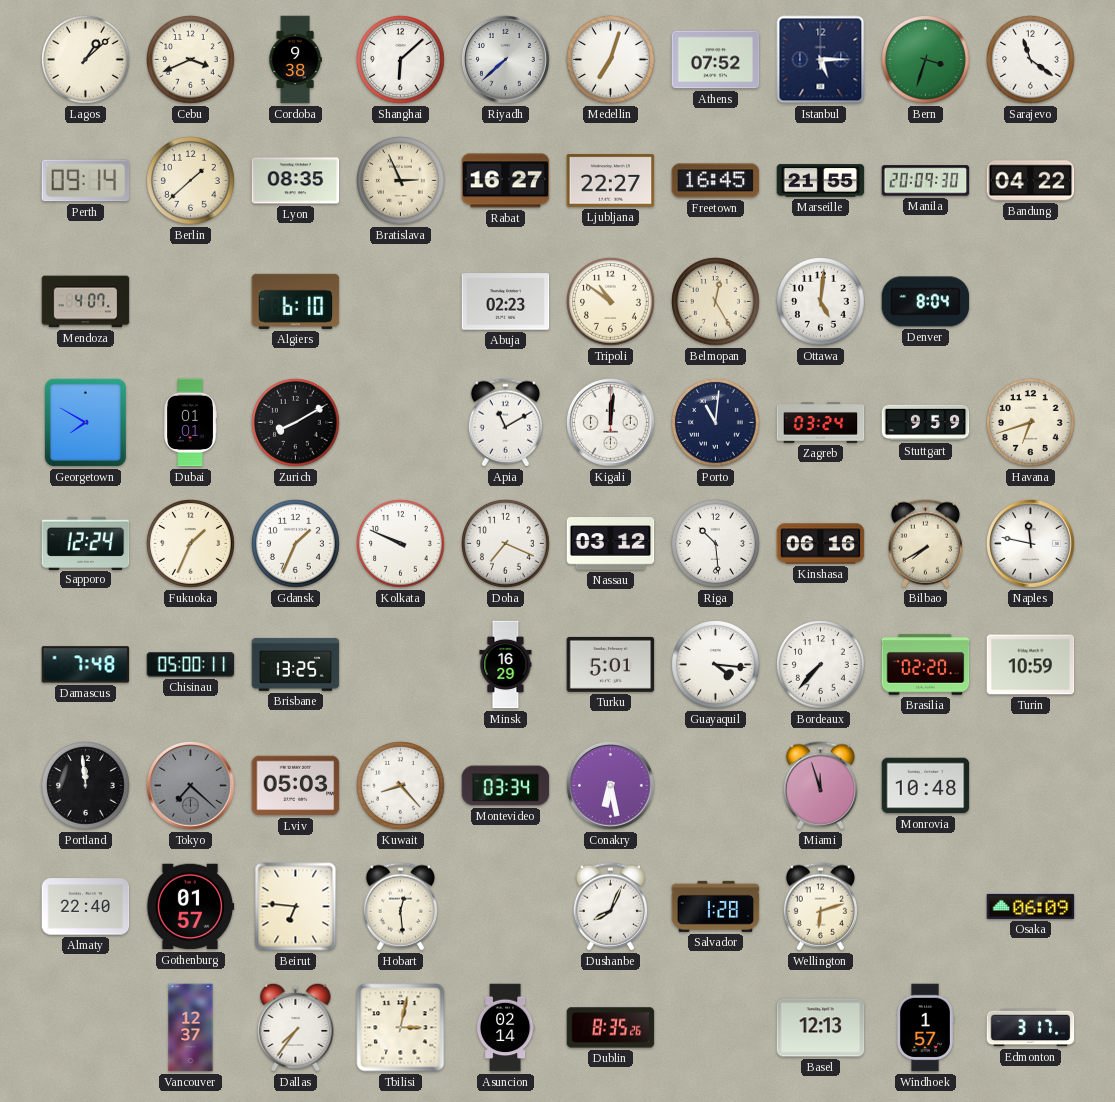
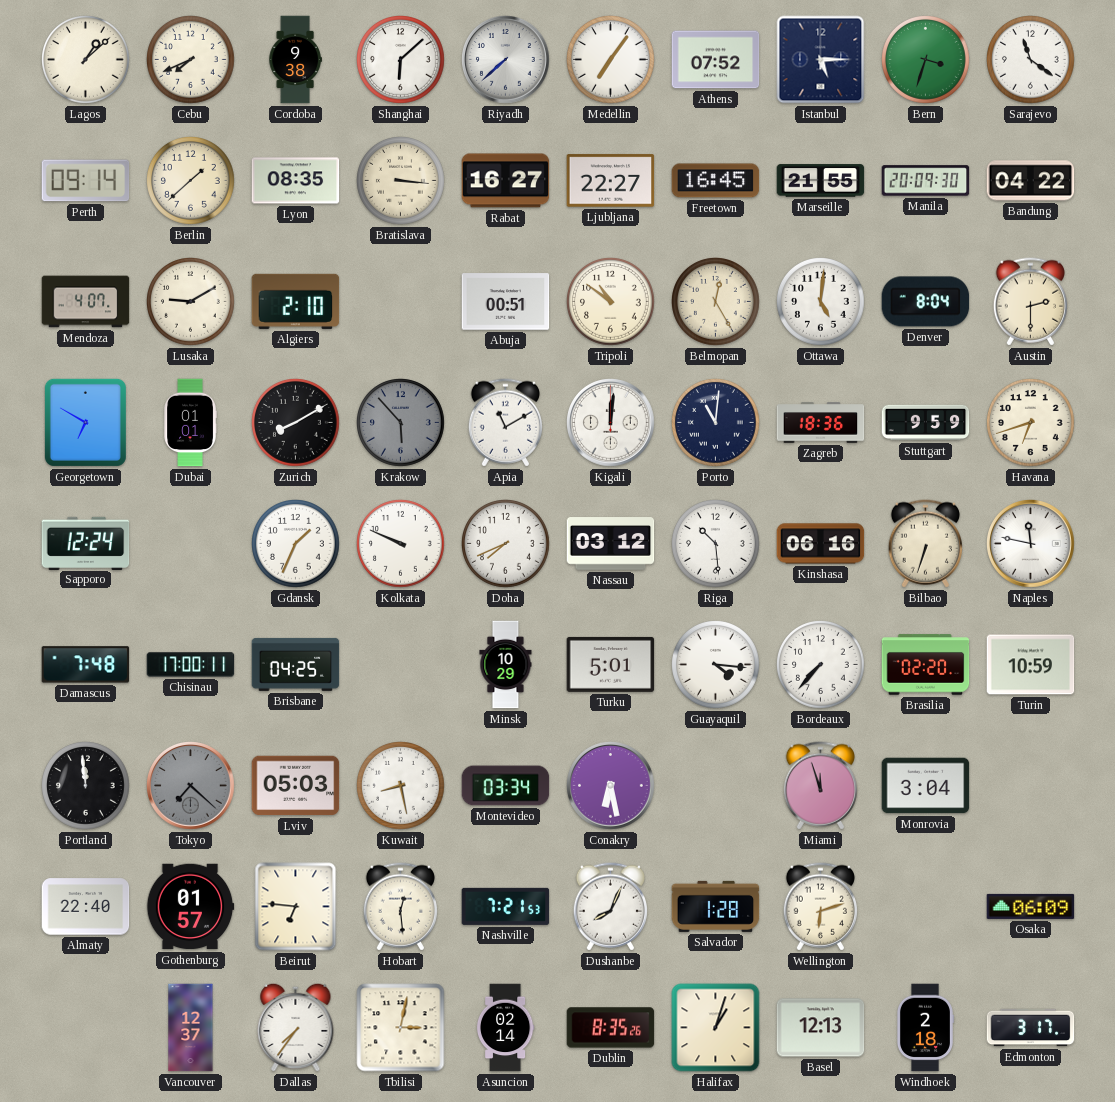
Cebu: 3:41 -> 7:41 (191, 60)
Medellin: 7:03 -> 7:06 (611, 60)
Bratislava: 2:56 -> 3:16 (401, 181)
Lusaka: none -> 9:10 (191, 302)
Algiers: 6:10 -> 2:10 (296, 301)
Abuja: 02:23 -> 00:51 (506, 302)
Austin: none -> 2:30 (1030, 302)
Georgetown: 7:50 -> 6:50 (85, 422)
Krakow: none -> 5:53 (401, 423)
Zagreb: 03:24 -> 18:36 (821, 423)
Fukuoka: 1:34 -> none (191, 544)
Doha: 7:19 -> 7:41 (506, 544)
Bilbao: 7:40 -> 6:33 (925, 544)
Chisinau: 05:00 -> 17:00 (191, 665)
Brisbane: 13:25 -> 04:25 (296, 664)
Minsk: 16:29 -> 10:29 (506, 665)
Kuwait: 8:23 -> 8:28 (401, 786)
Monrovia: 10:48 -> 3:04 (926, 786)
Nashville: none -> 7:21 (506, 906)
Halifax: none -> 1:03 (716, 1028)
Windhoek: 1:57 -> 2:18 (925, 1028)
